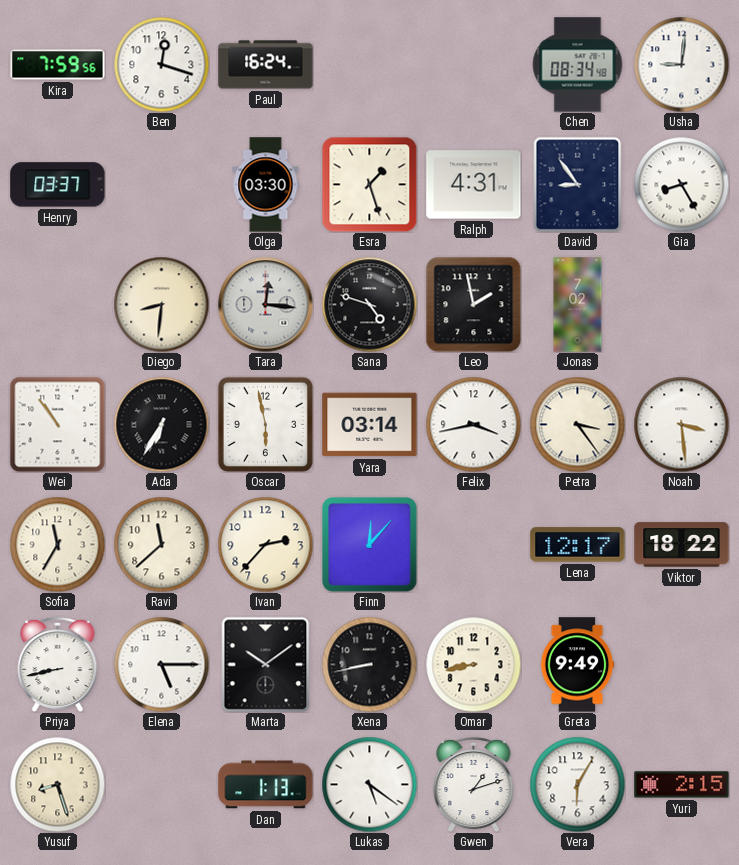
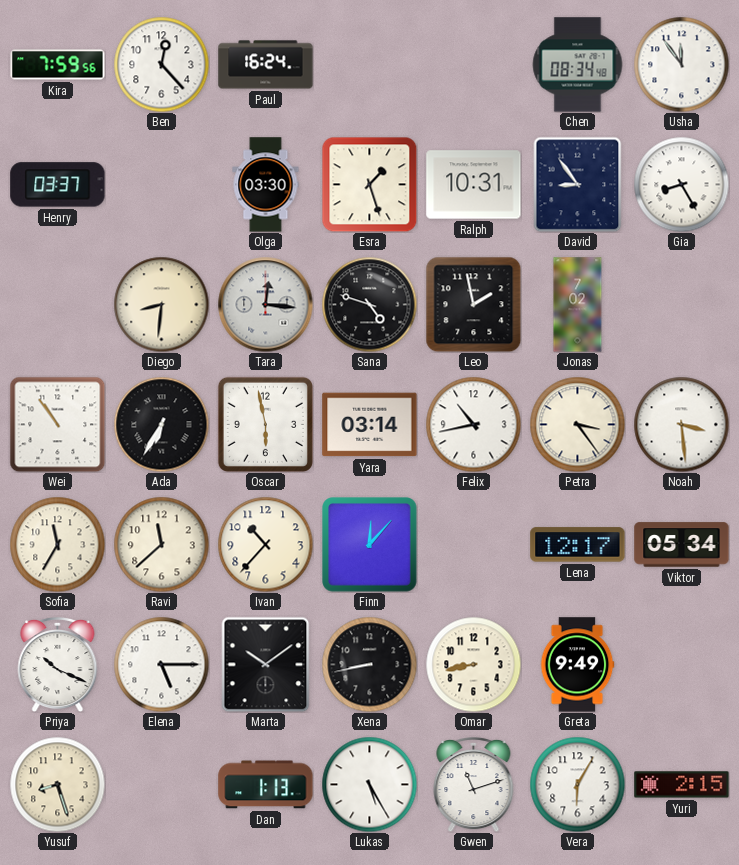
Ben: 12:18 -> 12:23 (161, 64)
Usha: 9:01 -> 11:54 (681, 64)
Ralph: 4:31 -> 10:31 (474, 185)
Felix: 3:43 -> 10:43 (473, 424)
Ivan: 2:37 -> 10:37 (265, 544)
Viktor: 18:22 -> 05:34 (682, 545)
Priya: 8:43 -> 10:19 (58, 664)
Lukas: 5:21 -> 5:25 (369, 784)
Gwen: 1:12 -> 11:12 (474, 784)
